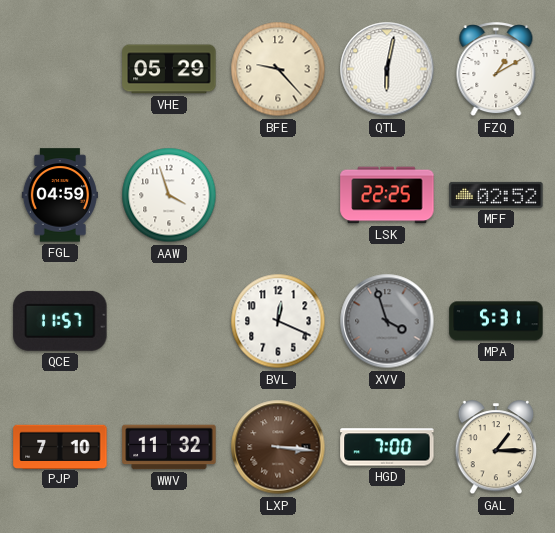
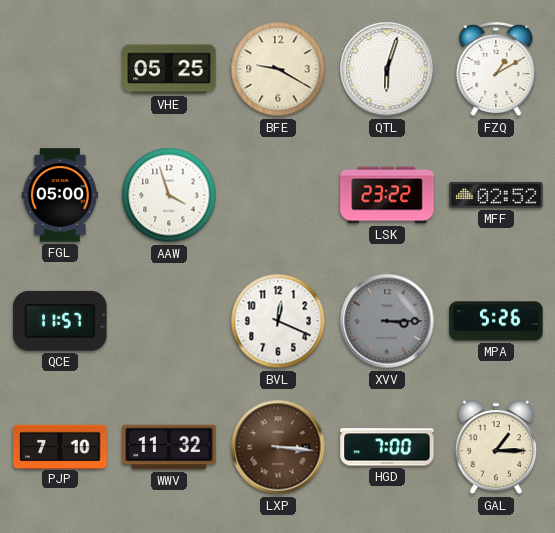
VHE: 05:29 -> 05:25 (169, 69)
BFE: 9:23 -> 9:20 (278, 69)
QTL: 6:02 -> 6:03 (387, 69)
FGL: 04:59 -> 05:00 (59, 195)
LSK: 22:25 -> 23:22 (387, 195)
XVV: 3:57 -> 3:15 (387, 321)
MPA: 5:31 -> 5:26 (496, 321)
